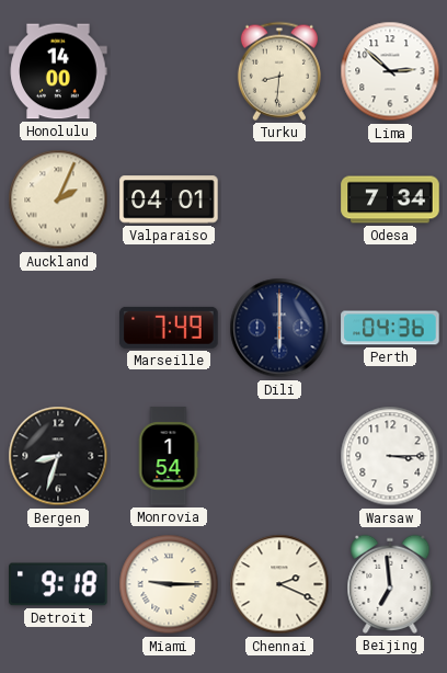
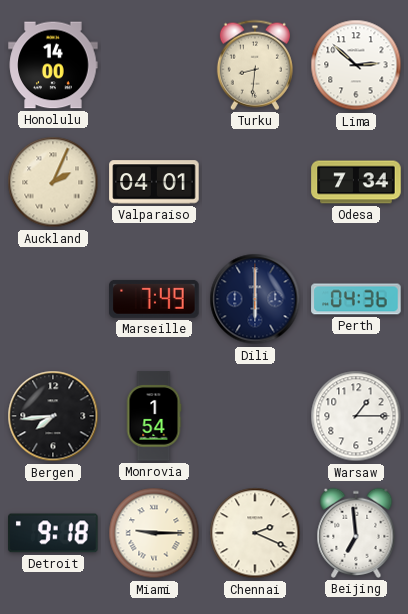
Bergen: 8:33 -> 7:44 (53, 416)
Warsaw: 3:15 -> 1:15 (356, 416)
